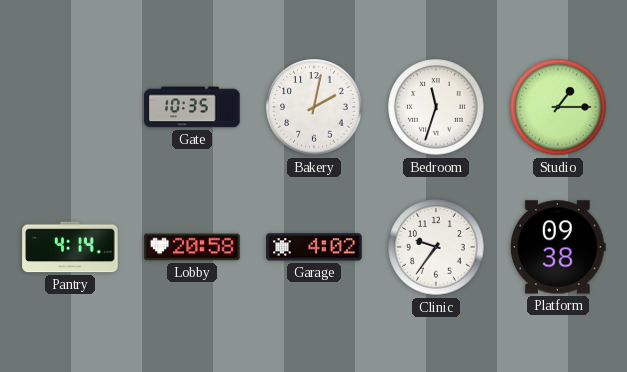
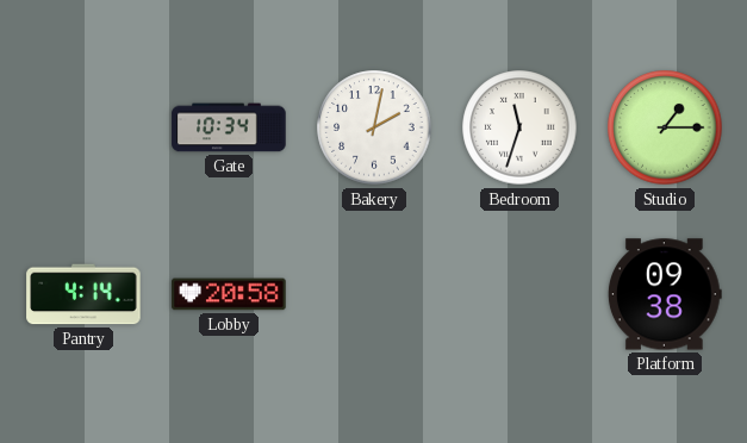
Gate: 10:35 -> 10:34 (229, 127)
Garage: 4:02 -> none (314, 247)
Clinic: 9:36 -> none (436, 247)
